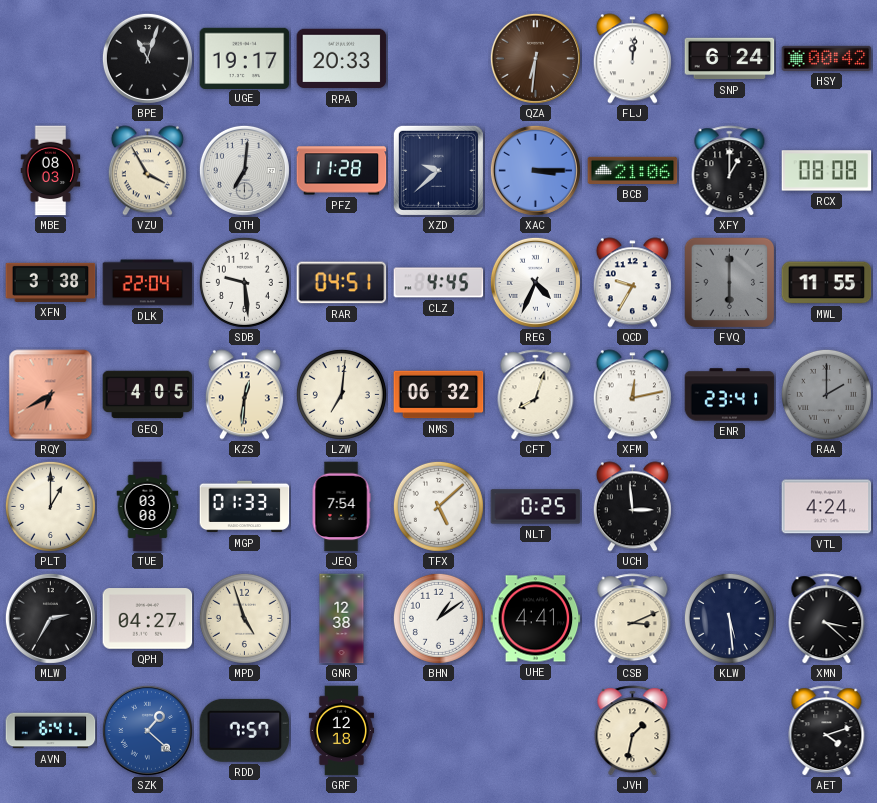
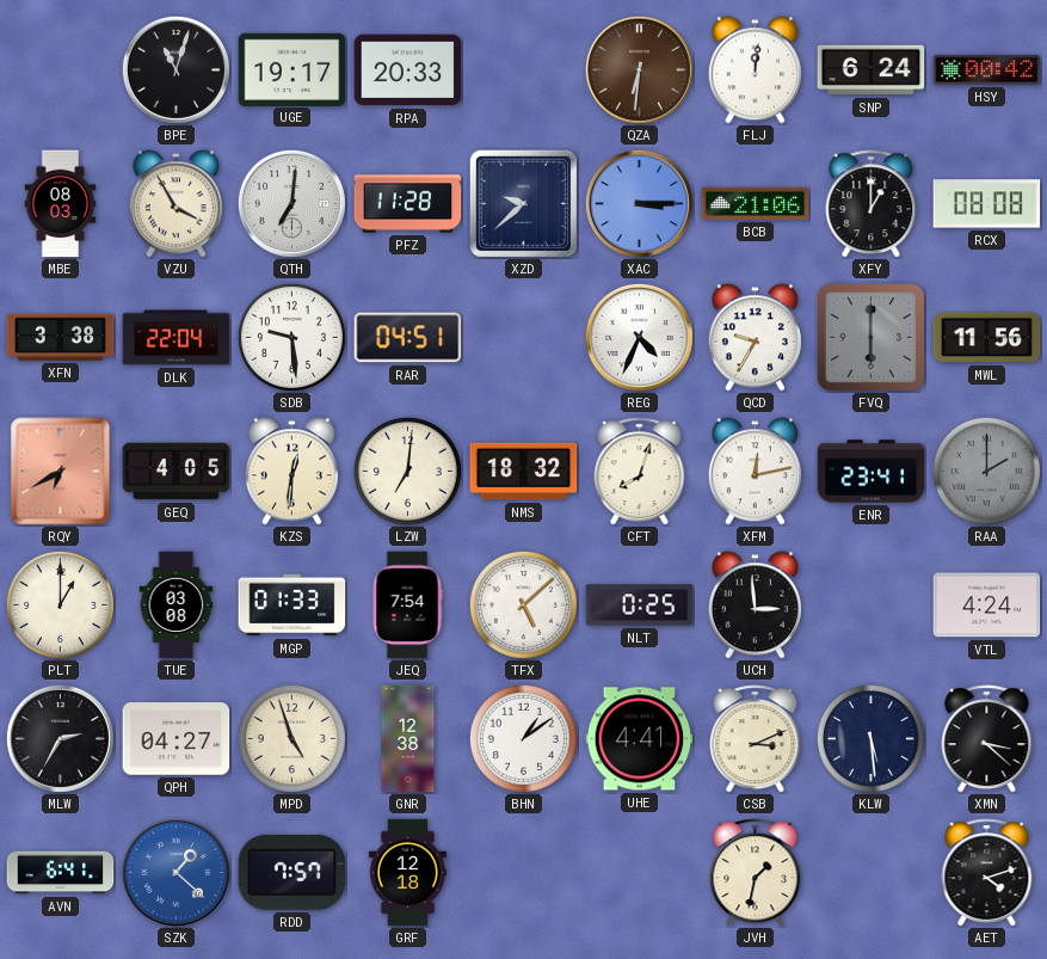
CLZ: 4:45 -> none (439, 283)
MWL: 11:55 -> 11:56 (987, 338)
NMS: 06:32 -> 18:32 (524, 472)
